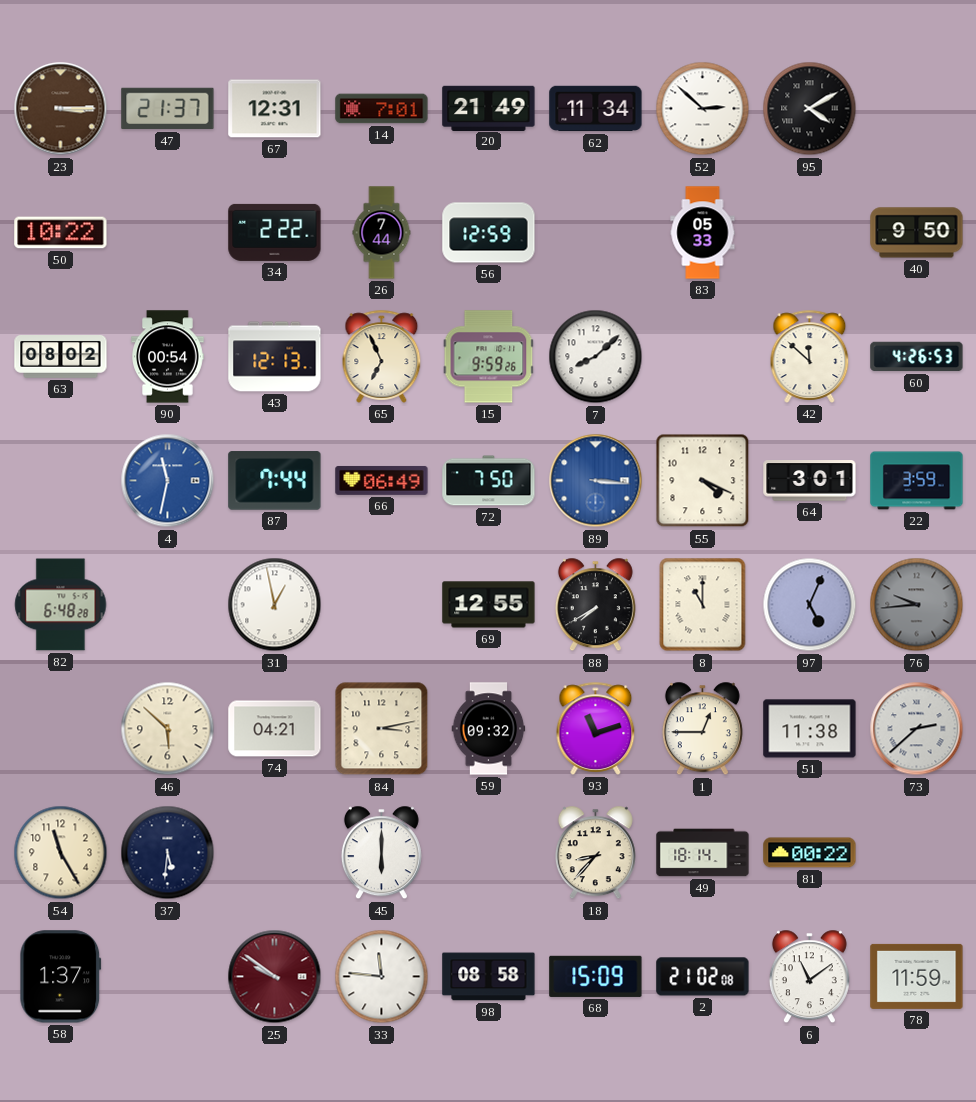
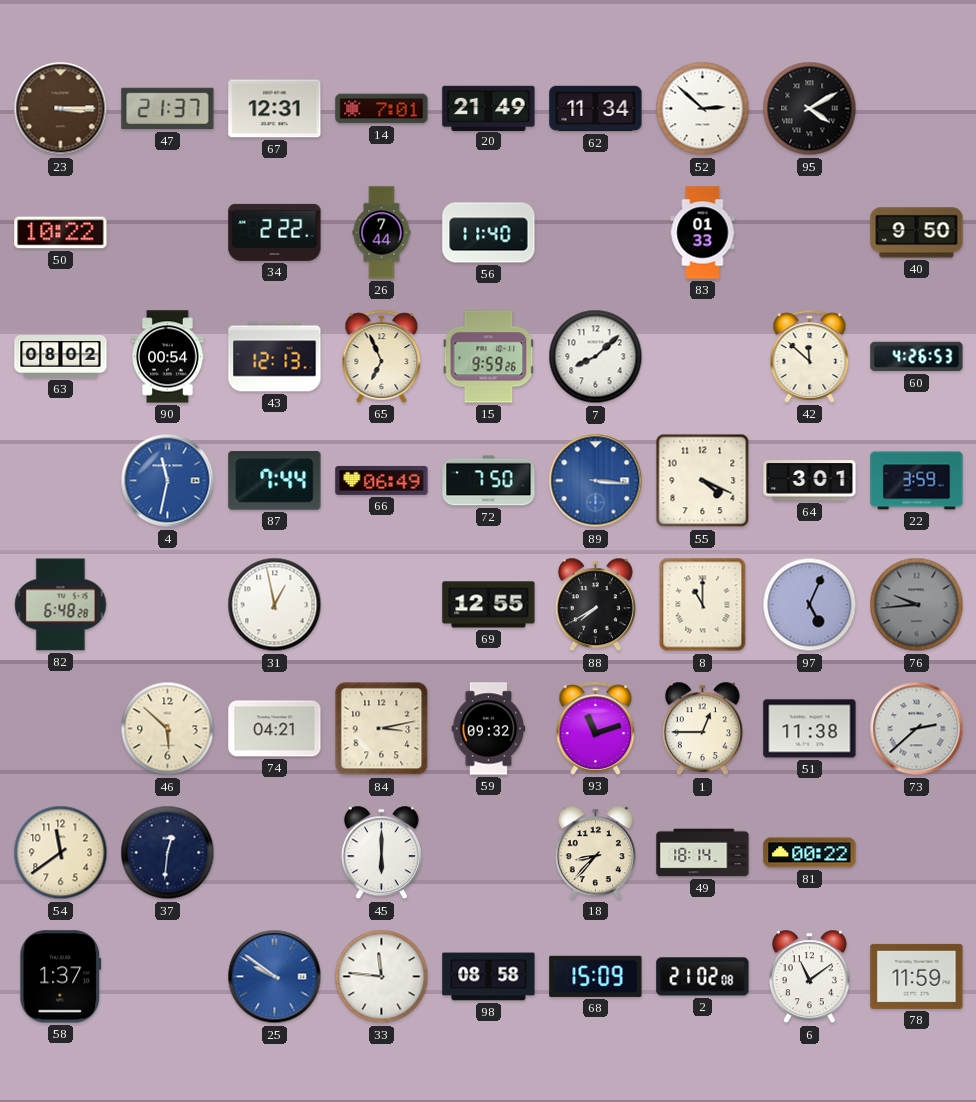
56: 12:59 -> 11:40 (489, 233)
83: 05:33 -> 01:33 (703, 233)
54: 11:25 -> 11:39 (61, 853)
37: 5:31 -> 12:31 (168, 853)
25 dial: burgundy -> blue (275, 977)
